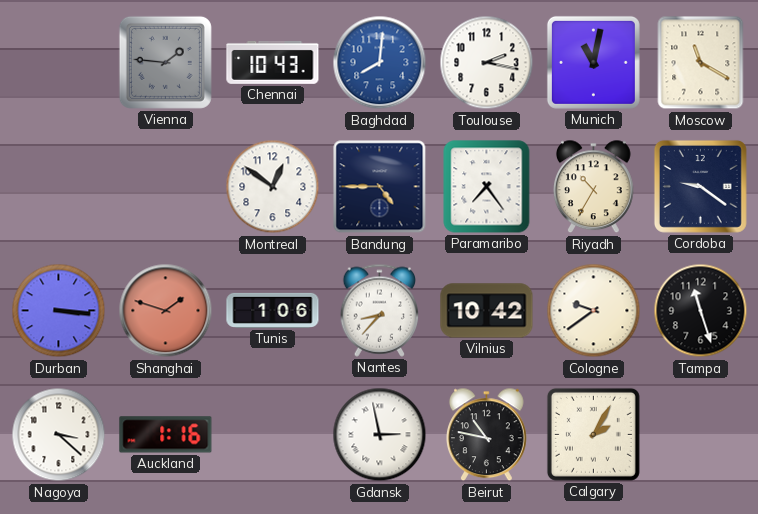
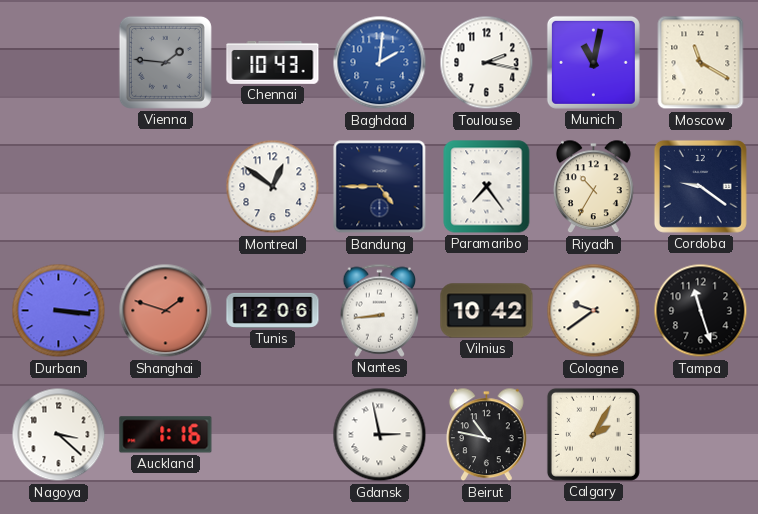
Baghdad: 8:01 -> 2:01 (380, 63)
Tunis: 1:06 -> 12:06 (273, 310)
Nantes: 8:37 -> 8:44 (380, 310)
